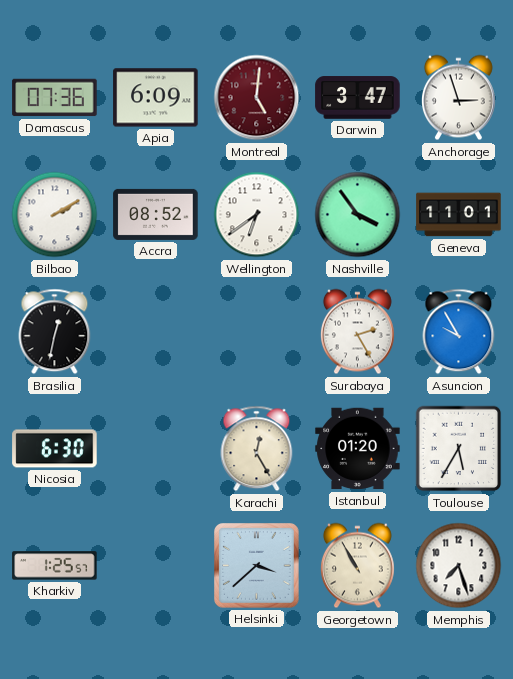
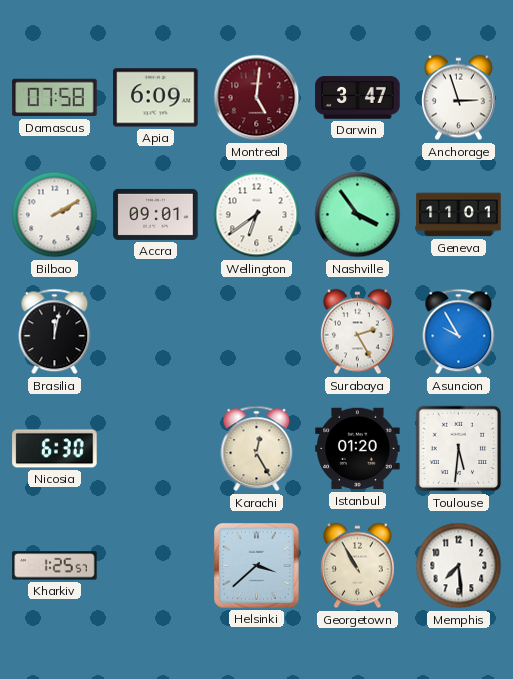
Damascus: 07:36 -> 07:58 (55, 98)
Accra: 08:52 -> 09:01 (156, 214)
Brasilia: 12:32 -> 12:02 (55, 332)
Toulouse: 5:35 -> 5:31 (459, 449)
Memphis: 7:27 -> 7:29 (459, 566)
